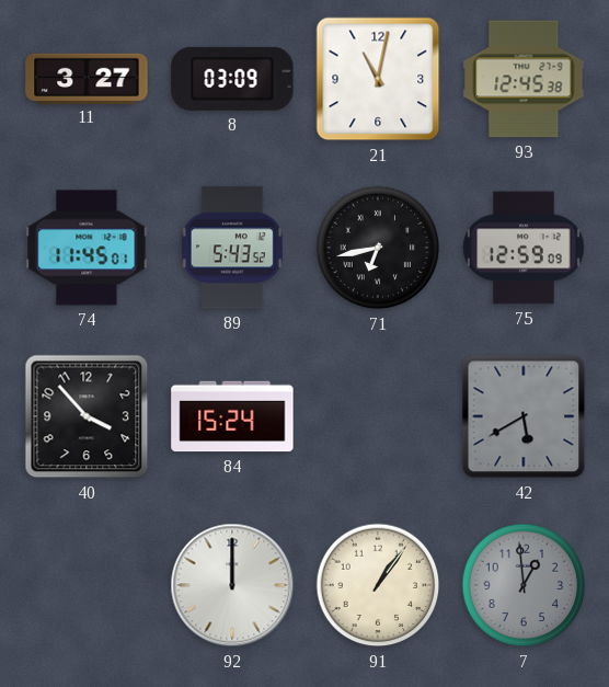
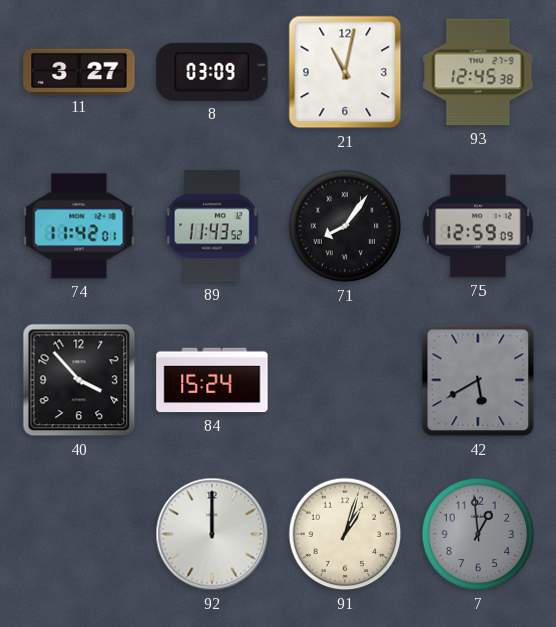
74: 11:45 -> 11:42 (79, 226)
89: 5:43 -> 11:43 (212, 226)
71: 6:43 -> 8:06 (345, 226)
91: 1:06 -> 1:03 (345, 534)
